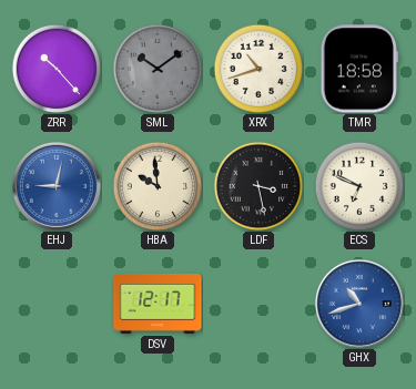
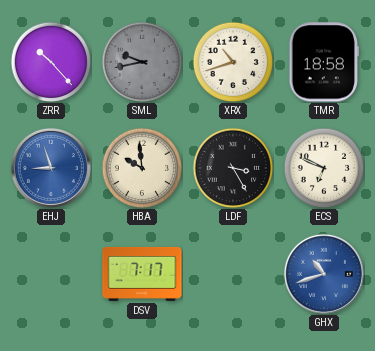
SML: 10:09 -> 9:43 (142, 62)
EHJ: 9:02 -> 8:57 (51, 168)
LDF: 3:28 -> 3:25 (233, 168)
DSV: 12:17 -> 7:17 (142, 274)
